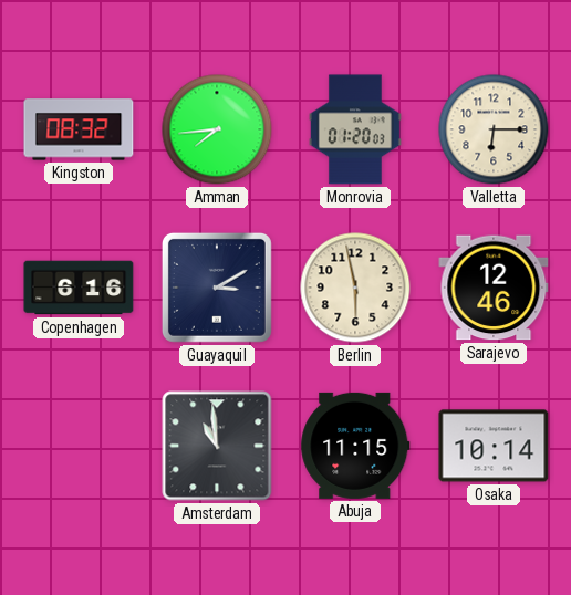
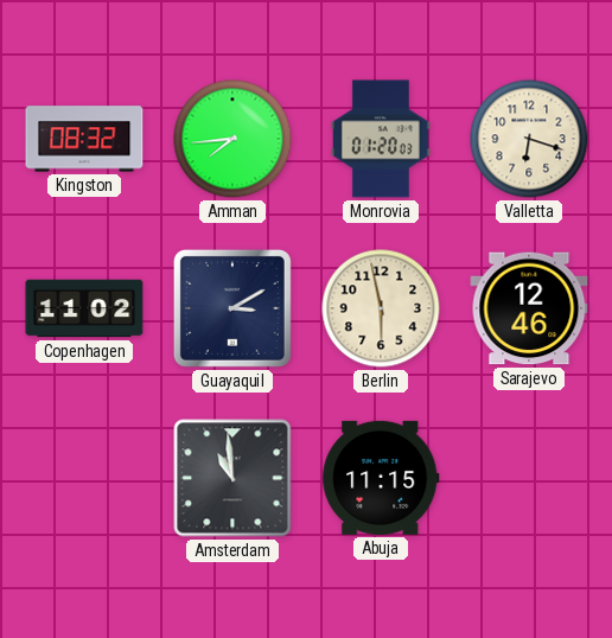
Valletta: 6:15 -> 6:18 (529, 139)
Copenhagen: 6:16 -> 11:02 (84, 308)
Osaka: 10:14 -> none (494, 446)
